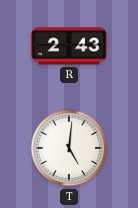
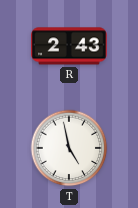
T: 5:01 -> 4:58 (69, 148)
